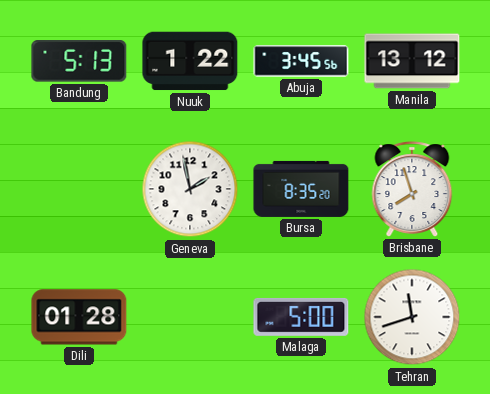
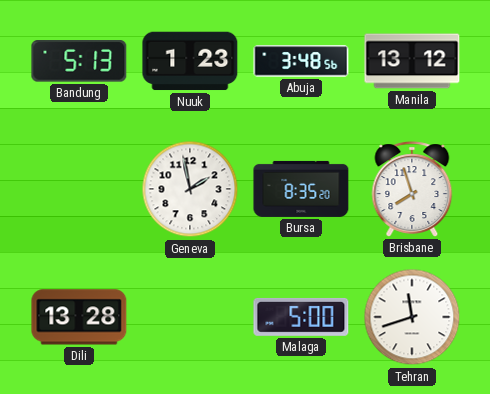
Nuuk: 1:22 -> 1:23 (190, 61)
Abuja: 3:45 -> 3:48 (301, 61)
Dili: 01:28 -> 13:28 (79, 317)
